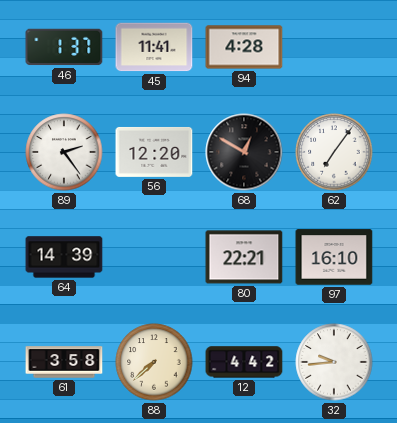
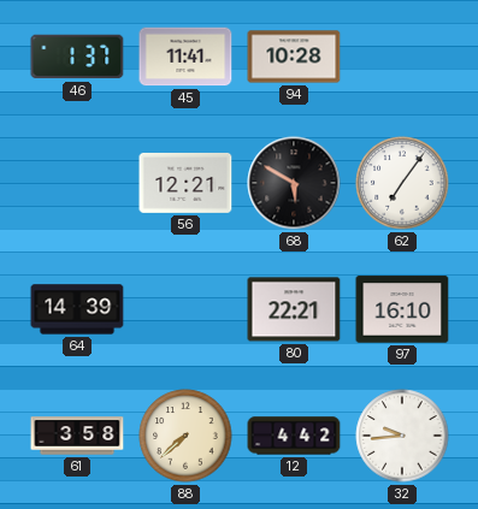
94: 4:28 -> 10:28 (294, 57)
89: 2:24 -> none (64, 152)
56: 12:20 -> 12:21 (185, 183)
68: 12:50 -> 5:50 (294, 183)
